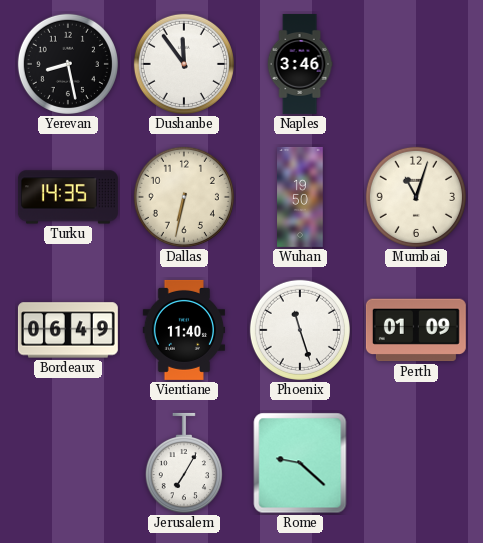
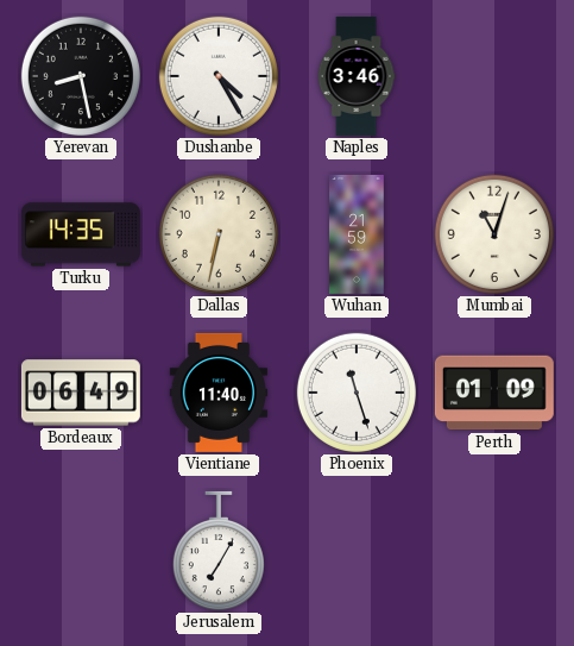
Dushanbe: 11:54 -> 4:25 (219, 76)
Wuhan: 19:50 -> 21:59 (357, 234)
Rome: 9:22 -> none (300, 463)
